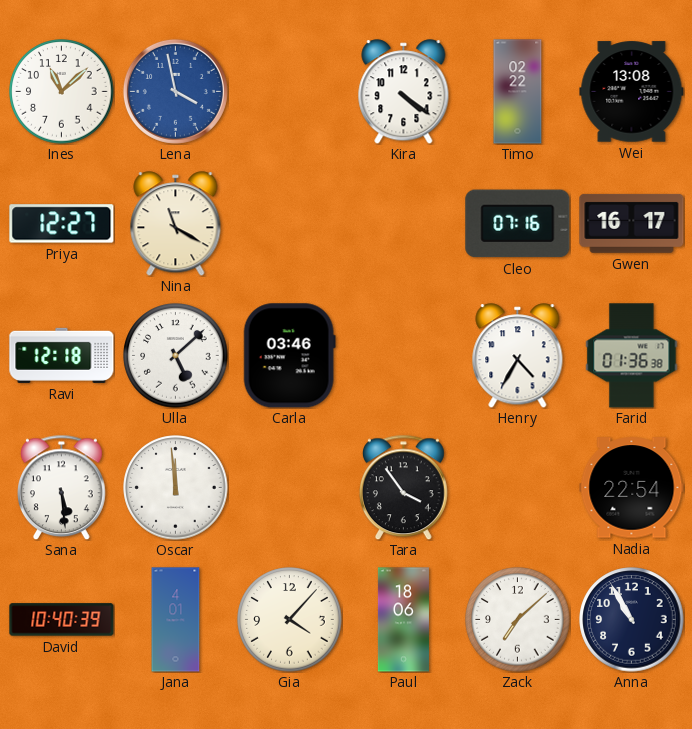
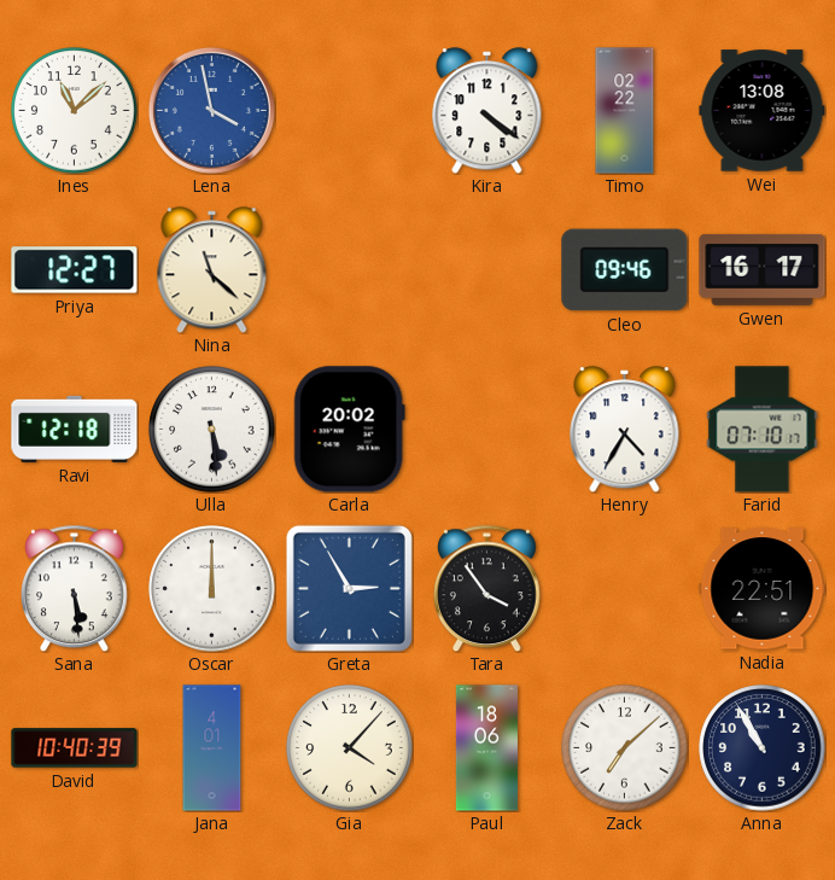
Nina: 11:20 -> 11:22 (212, 270)
Cleo: 07:16 -> 09:46 (625, 270)
Ulla: 5:08 -> 5:29 (212, 430)
Carla: 03:46 -> 20:02 (349, 430)
Farid: 01:36 -> 07:10 (763, 430)
Oscar: 11:59 -> 12:00 (212, 589)
Greta: none -> 2:55 (349, 588)
Nadia: 22:54 -> 22:51 (763, 589)
